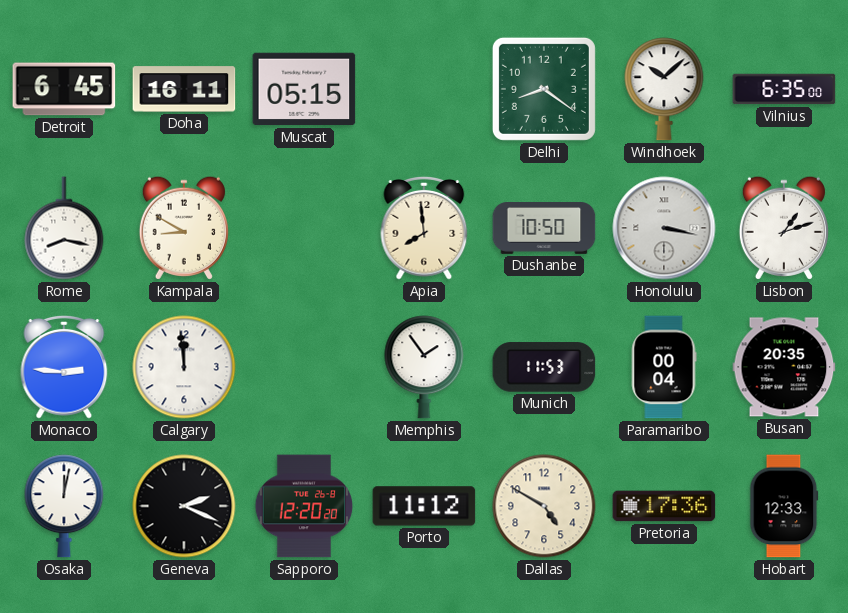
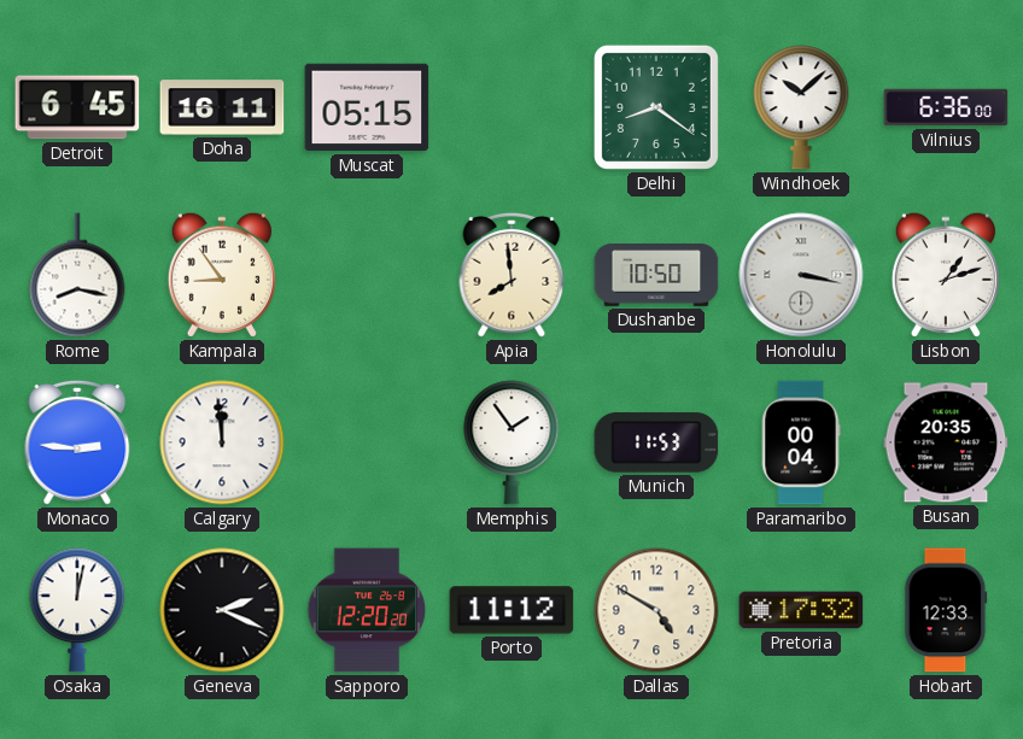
Vilnius: 6:35 -> 6:36 (946, 107)
Kampala: 8:50 -> 8:54 (222, 275)
Pretoria: 17:36 -> 17:32 (801, 610)
